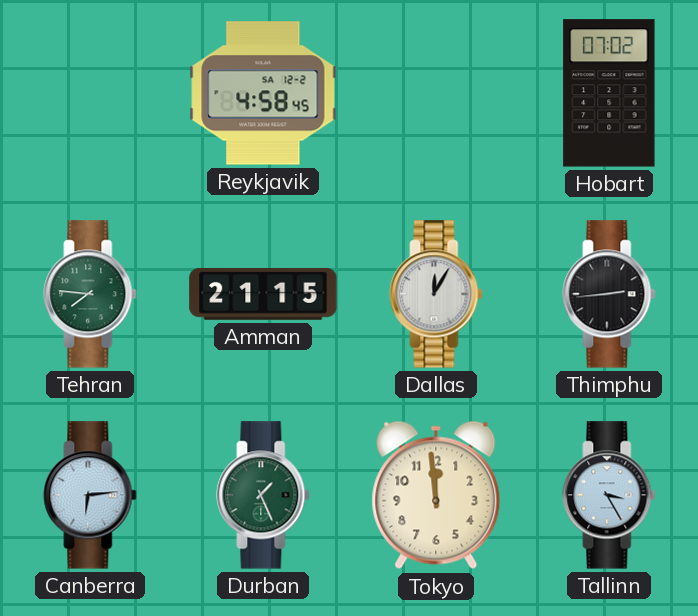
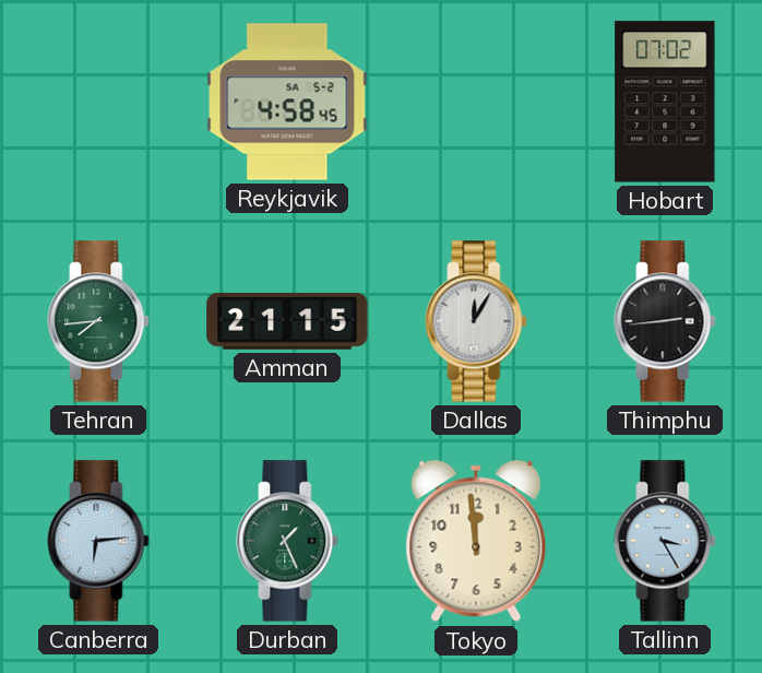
Reykjavik date: SA 12-2 -> SA 5-2 (287, 102)
Tehran: 7:46 -> 7:44 (98, 321)
